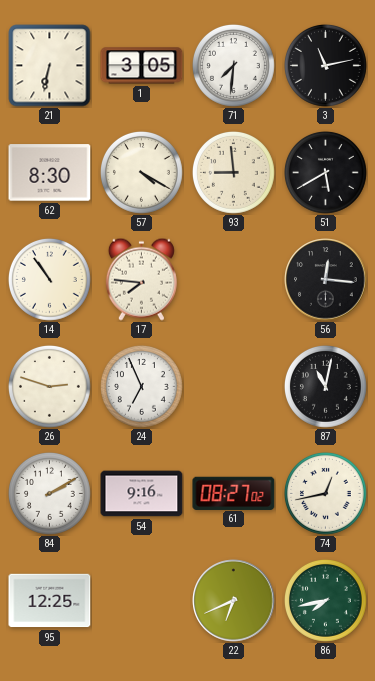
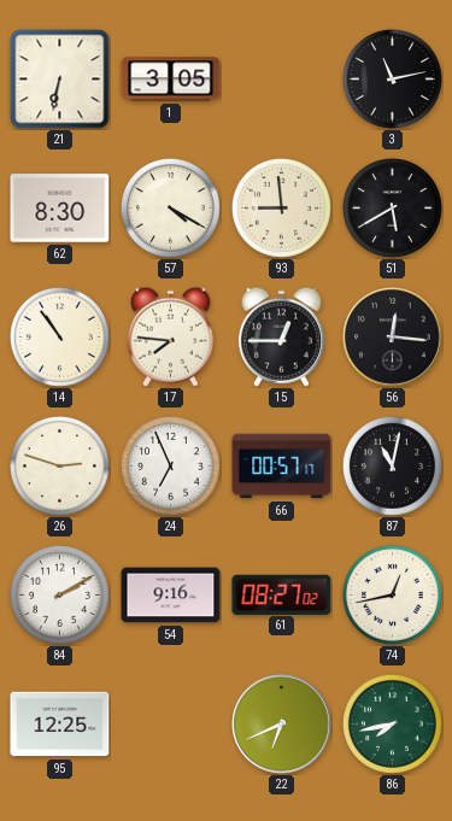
71: 7:31 -> none (233, 65)
15: none -> 12:45 (281, 336)
66: none -> 00:57 (282, 467)
